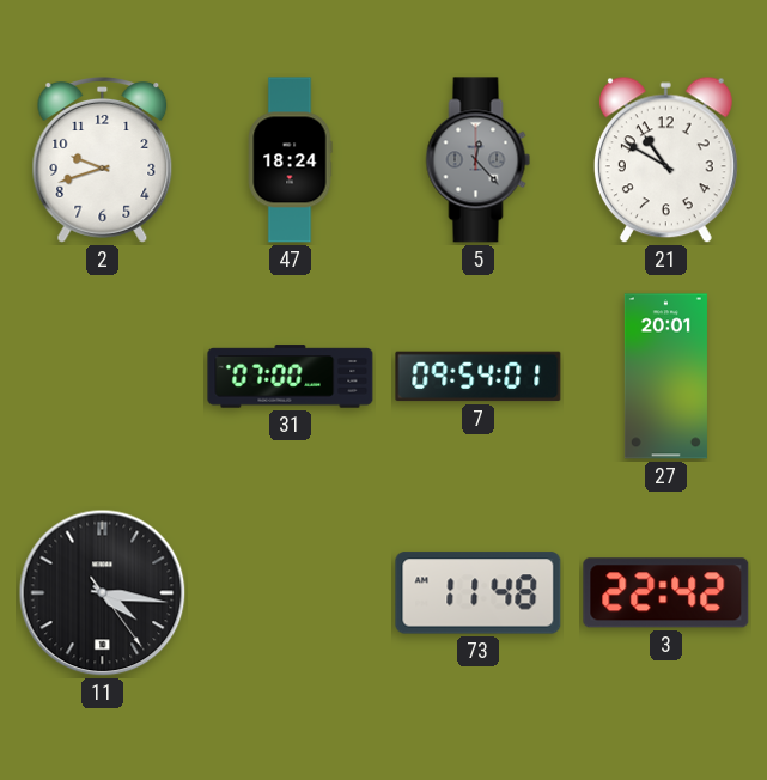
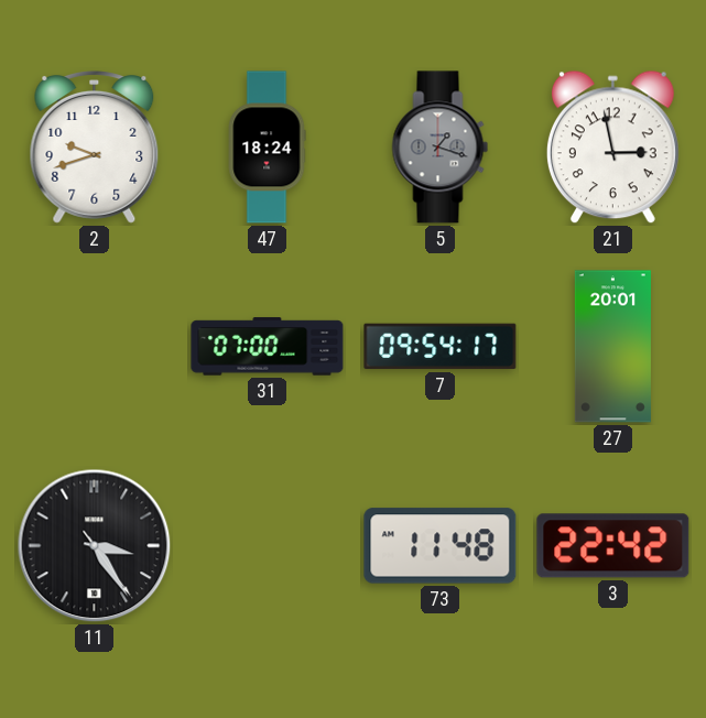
5: 12:23 -> 1:18 (441, 148)
21: 10:50 -> 2:58 (612, 148)
7: 09:54:01 -> 09:54:17 (441, 347)
11: 4:16 -> 3:24 (95, 546)
